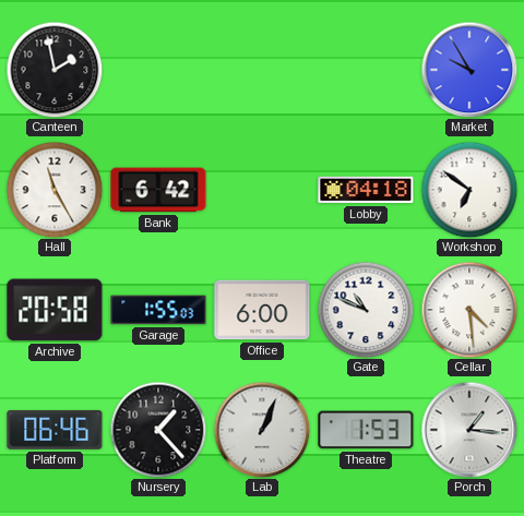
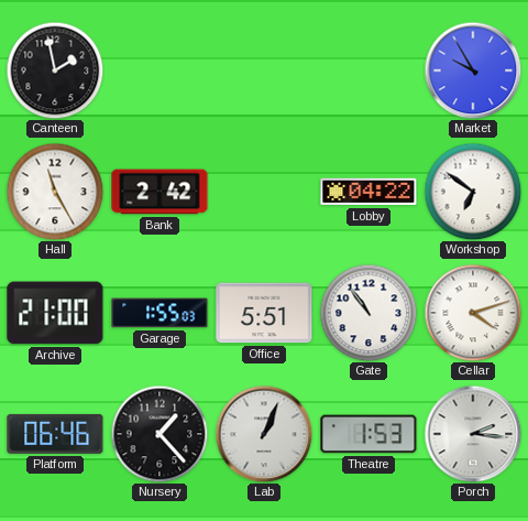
Bank: 6:42 -> 2:42 (159, 192)
Lobby: 04:18 -> 04:22 (369, 192)
Archive: 20:58 -> 21:00 (55, 313)
Office: 6:00 -> 5:51 (264, 313)
Gate: 10:49 -> 10:54 (369, 313)
Cellar: 4:29 -> 4:12 (473, 313)
Porch: 1:16 -> 2:16 (473, 434)
